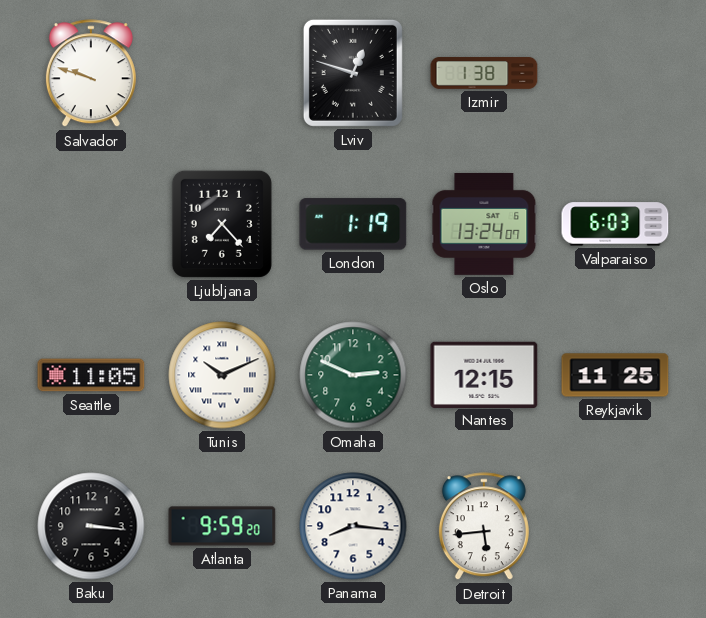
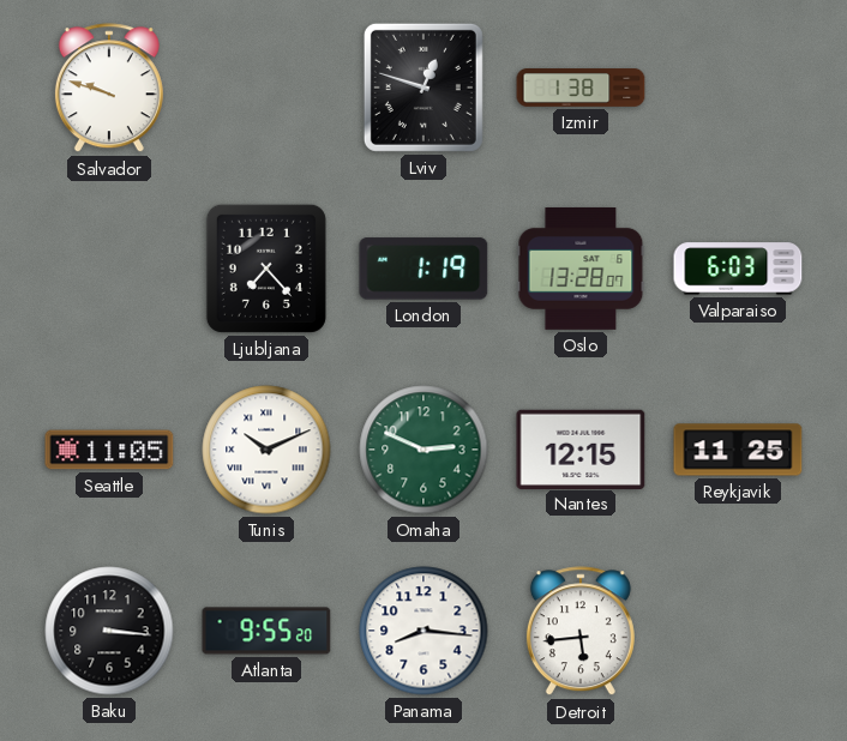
Oslo: 13:24 -> 13:28 (581, 269)
Atlanta: 9:59 -> 9:55 (266, 631)
